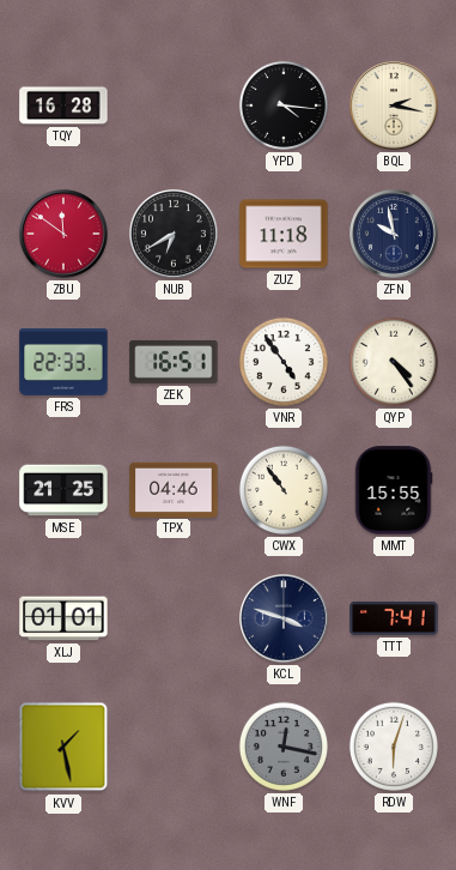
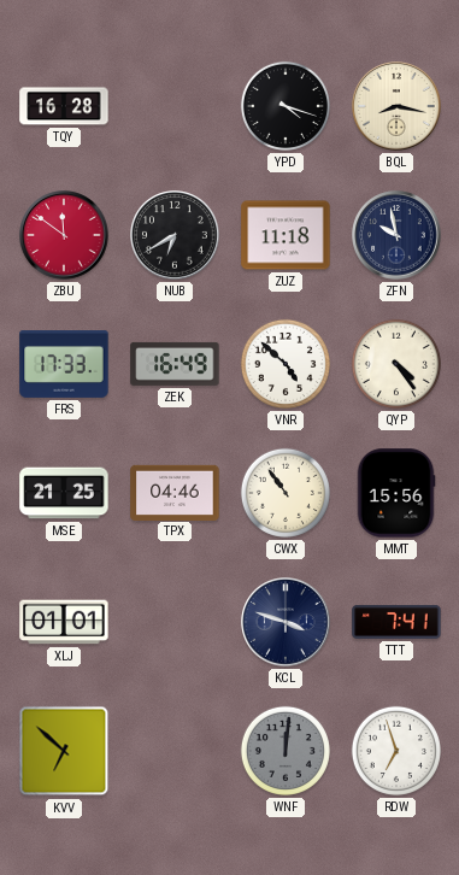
YPD: 4:16 -> 4:18 (286, 106)
BQL: 2:17 -> 8:17 (396, 106)
FRS: 22:33 -> 17:33 (64, 365)
ZEK: 16:51 -> 16:49 (175, 364)
VNR: 4:54 -> 4:52 (286, 364)
MMT: 15:55 -> 15:56 (396, 493)
KVV: 1:28 -> 6:52 (64, 751)
WNF: 12:17 -> 12:01 (286, 751)
RDW: 6:03 -> 6:57 (396, 751)
